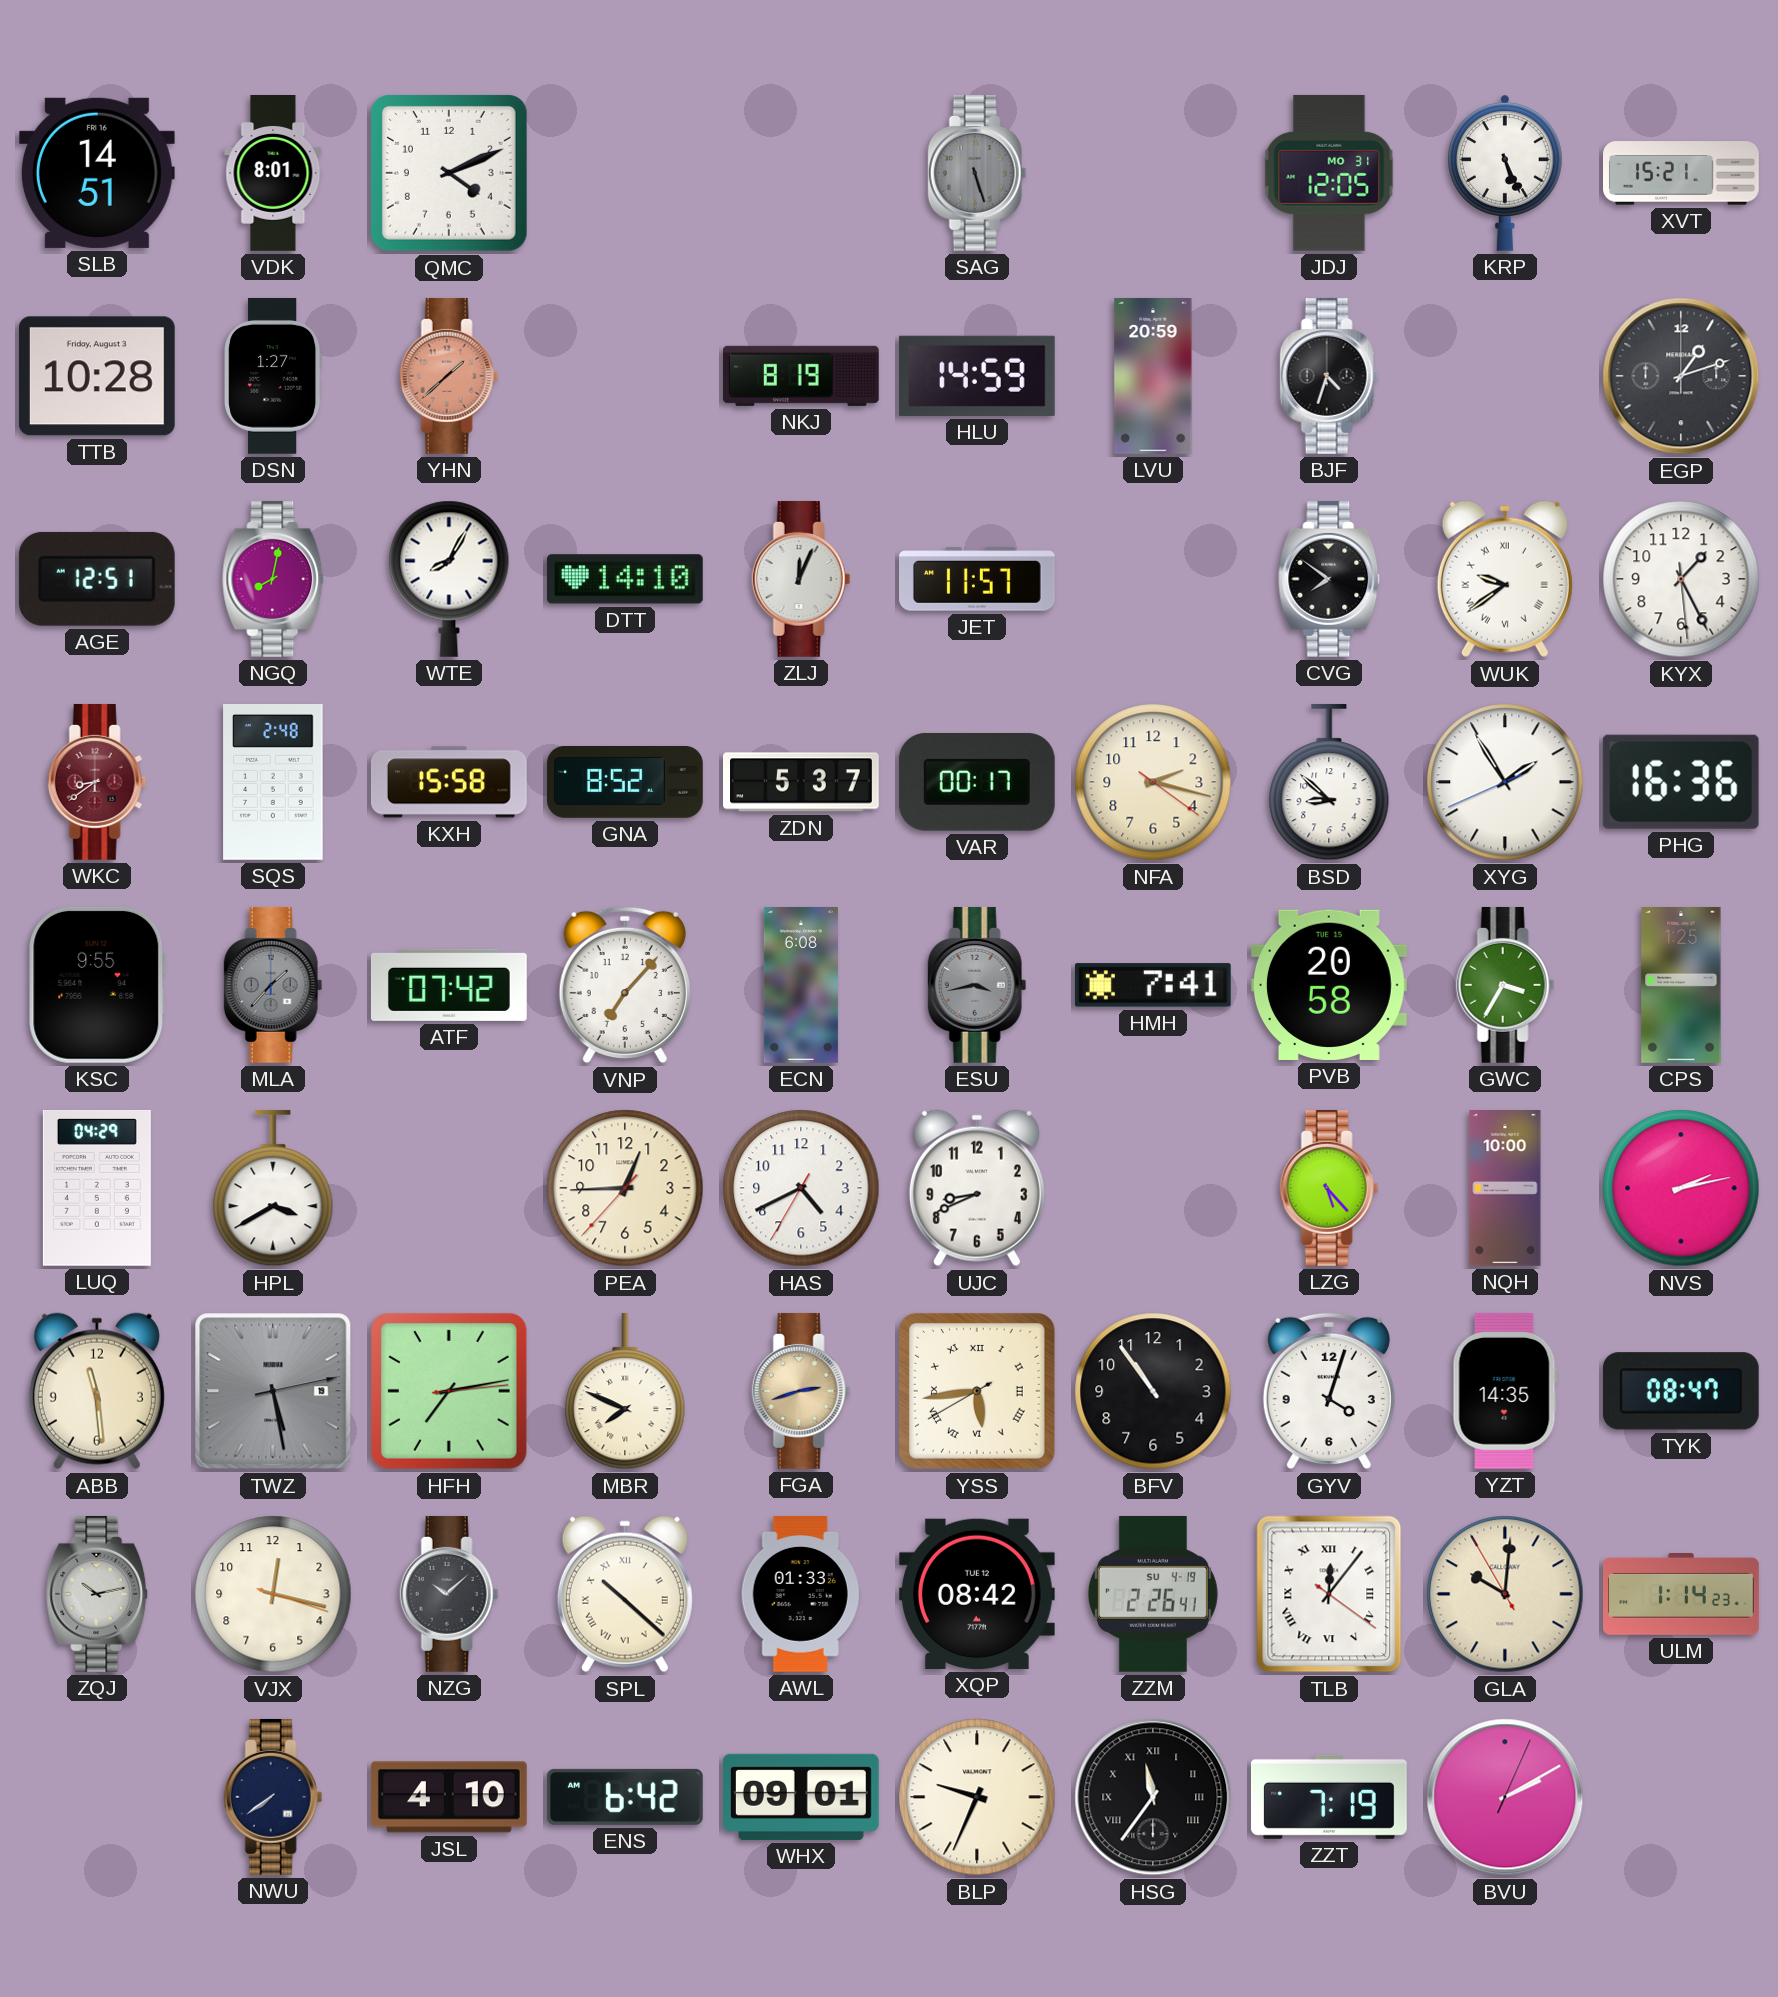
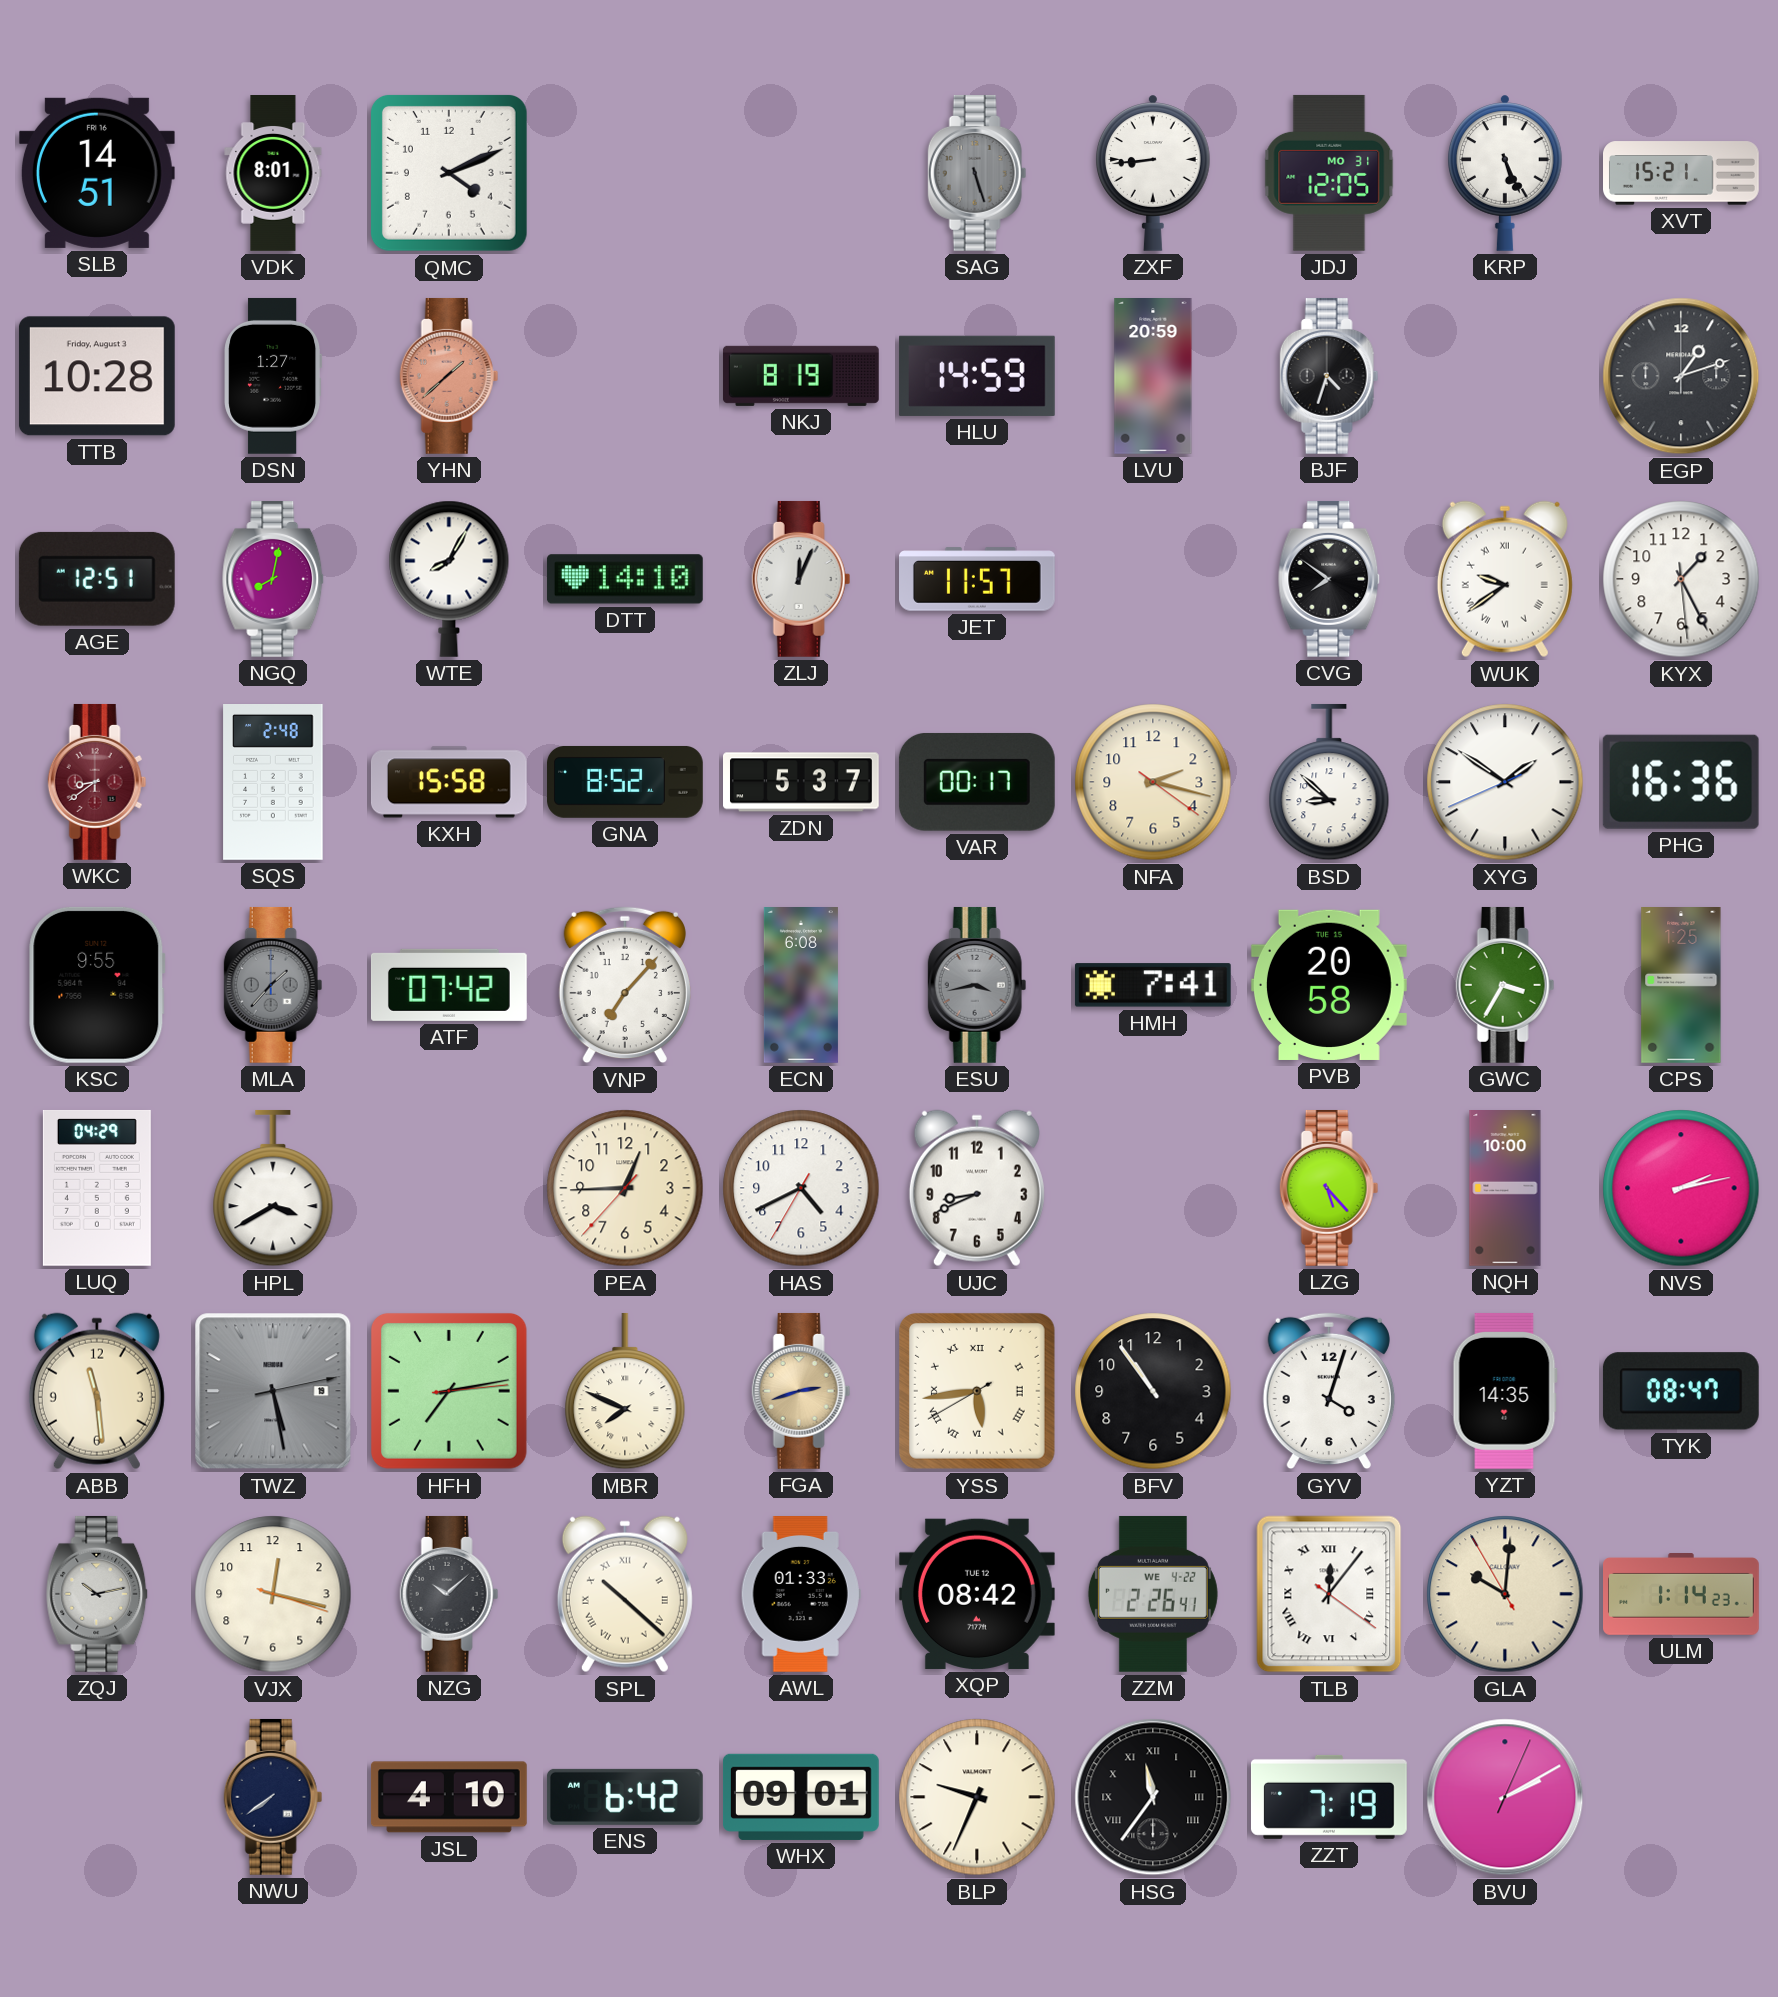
ZXF: none -> 8:44 (1154, 173)
XYG: 1:54 -> 1:50 (1505, 782)
ZZM date: SU 4-19 -> WE 4-22 (1153, 1594)
